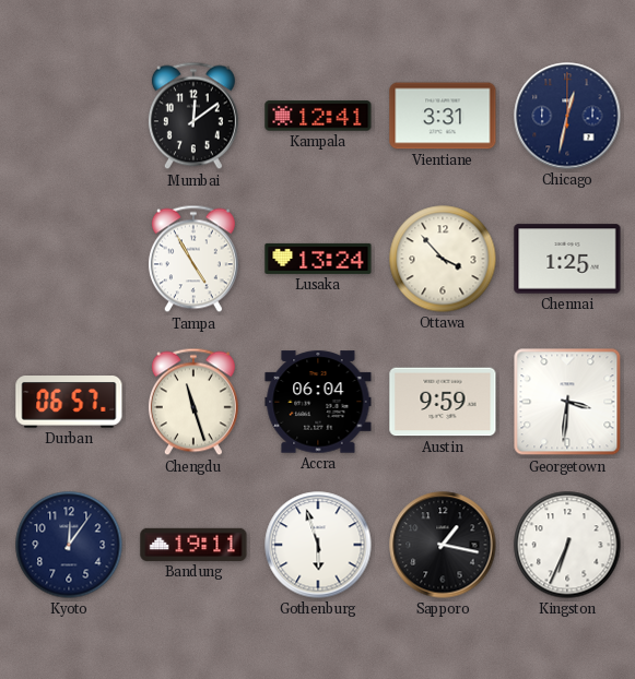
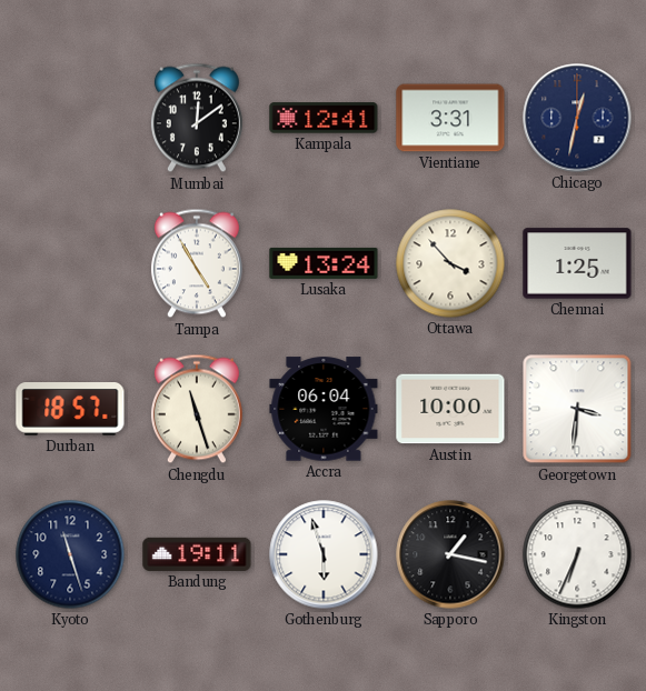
Durban: 06:57 -> 18:57 (70, 410)
Austin: 9:59 -> 10:00 (450, 409)
Kyoto: 12:06 -> 11:27 (70, 554)
